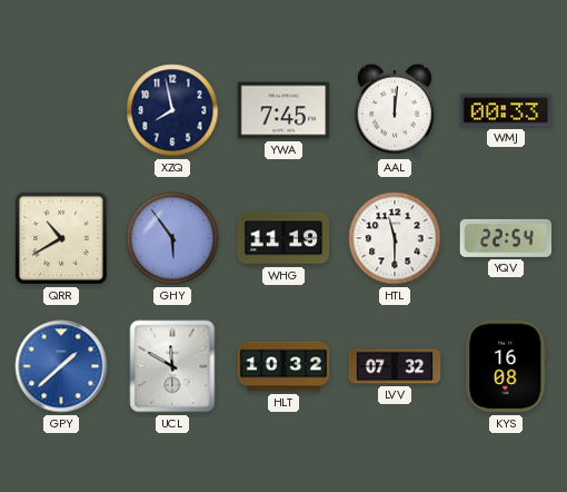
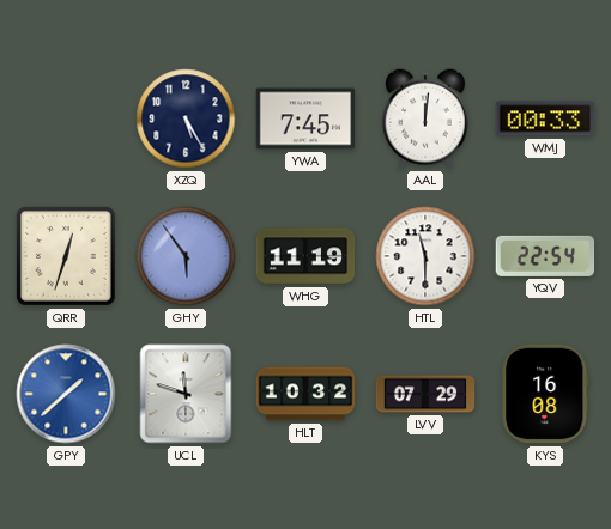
XZQ: 7:58 -> 5:25 (186, 118)
QRR: 10:40 -> 12:33 (67, 257)
UCL: 11:50 -> 11:48 (186, 394)
LVV: 07:32 -> 07:29 (425, 394)
